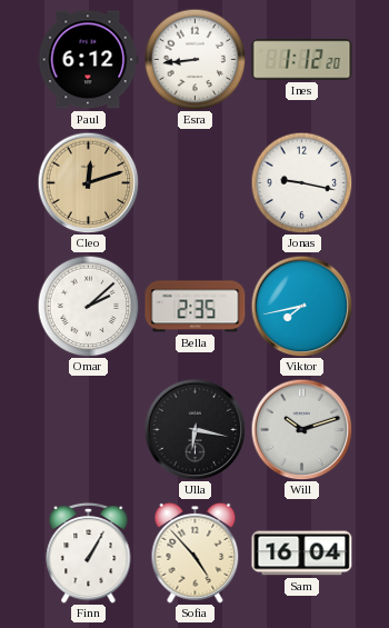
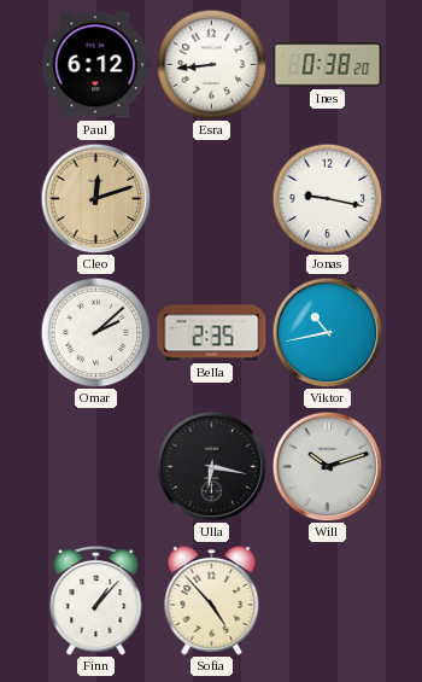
Ines: 1:12 -> 0:38 (328, 65)
Viktor: 7:43 -> 10:43 (327, 332)
Finn: 1:05 -> 1:07 (96, 600)
Sam: 16:04 -> none (302, 554)
